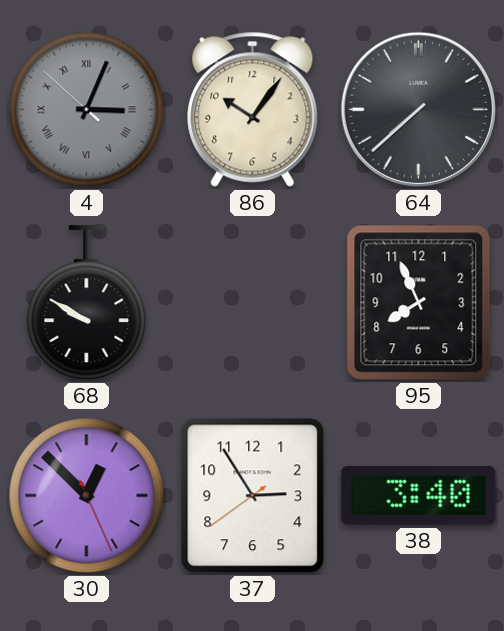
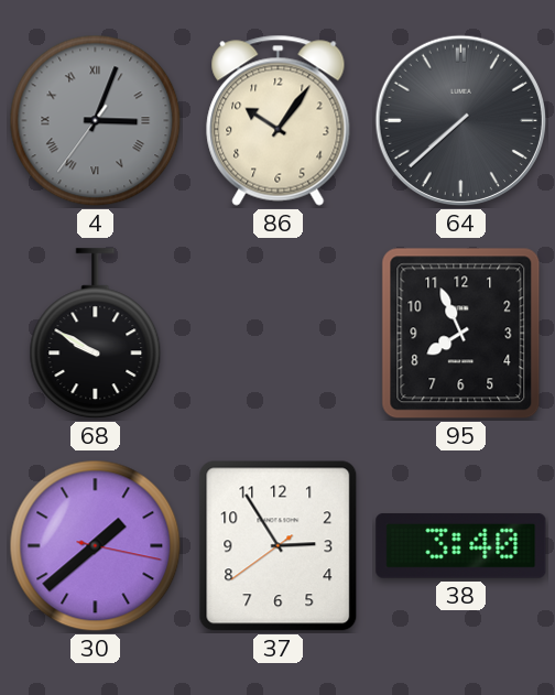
4: 3:03:52 -> 3:03:36 (96, 121)
30: 12:52 -> 1:38 (96, 546)
